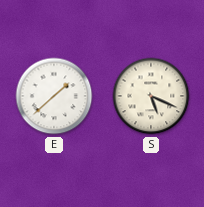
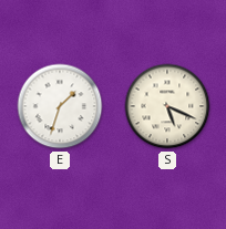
E: 1:38 -> 1:33 (60, 106)
